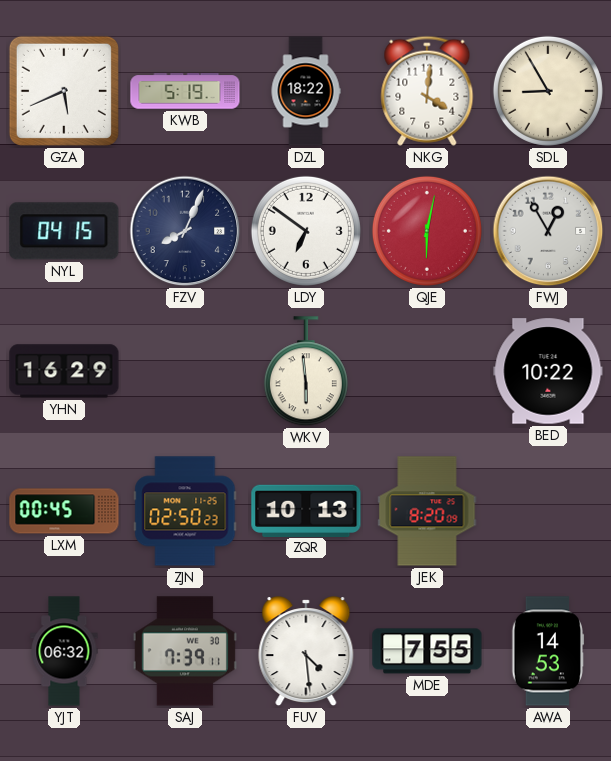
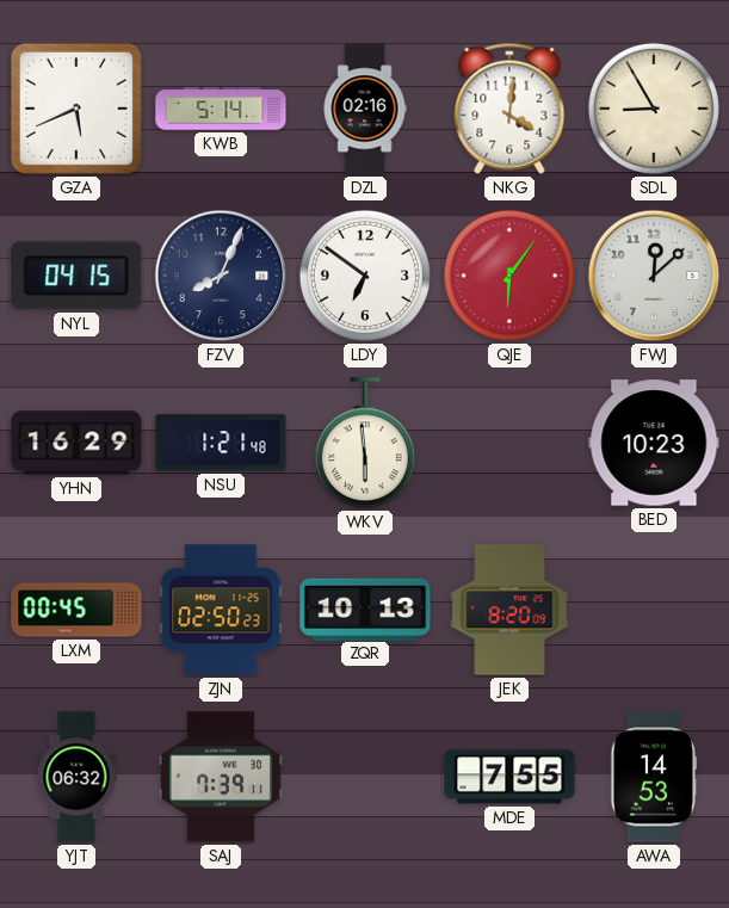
KWB: 5:19 -> 5:14 (221, 109)
DZL: 18:22 -> 02:16 (365, 109)
QJE: 6:02 -> 6:06 (509, 276)
FWJ: 12:55 -> 12:08 (654, 276)
NSU: none -> 1:21 (221, 443)
BED: 10:22 -> 10:23 (654, 443)
FUV: 4:29 -> none (306, 652)
